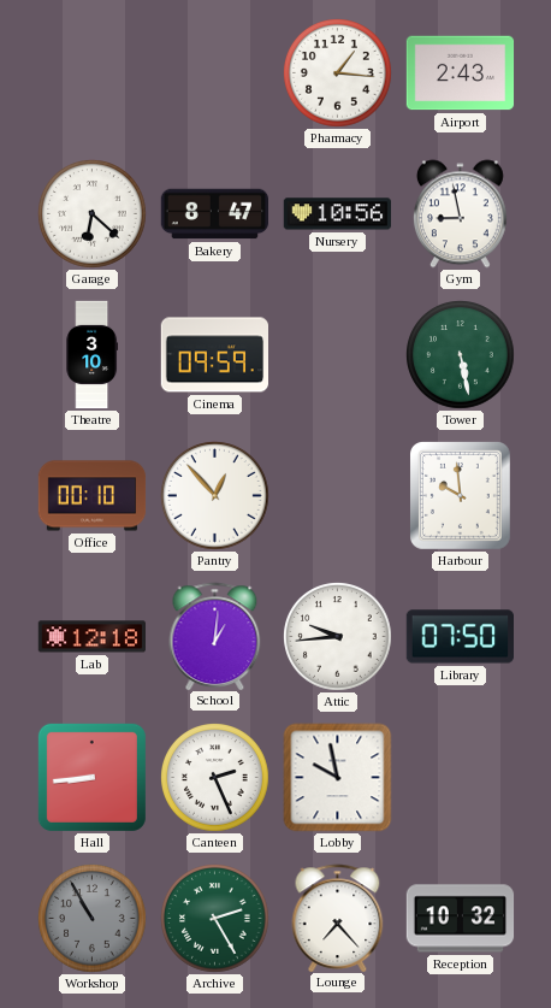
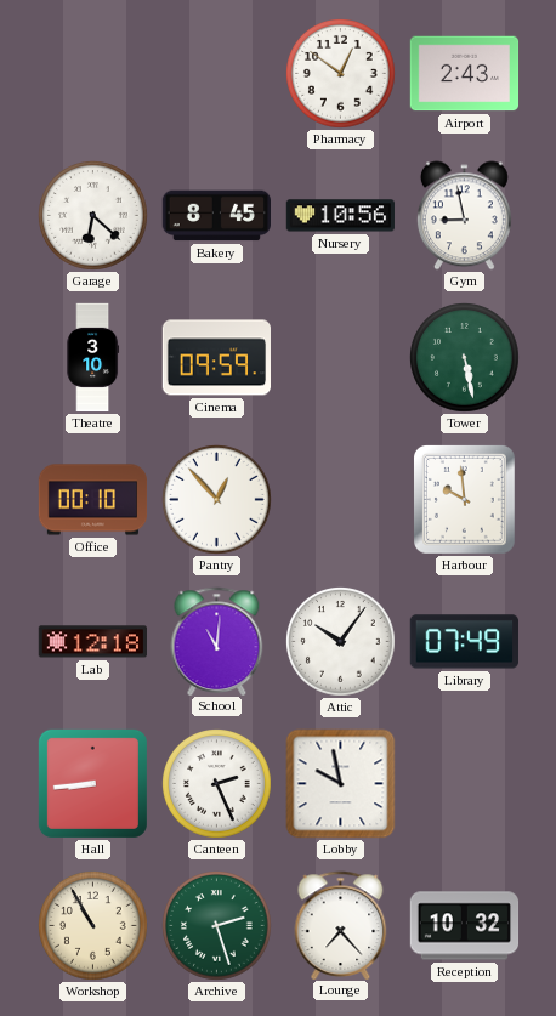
Pharmacy: 1:16 -> 12:51 (341, 74)
Bakery: 8:47 -> 8:45 (216, 216)
School: 1:01 -> 11:01 (217, 641)
Attic: 9:44 -> 10:06 (341, 642)
Library: 07:50 -> 07:49 (464, 642)
Workshop dial: grey -> cream (93, 926)
Archive: 2:25 -> 2:27 (217, 926)
